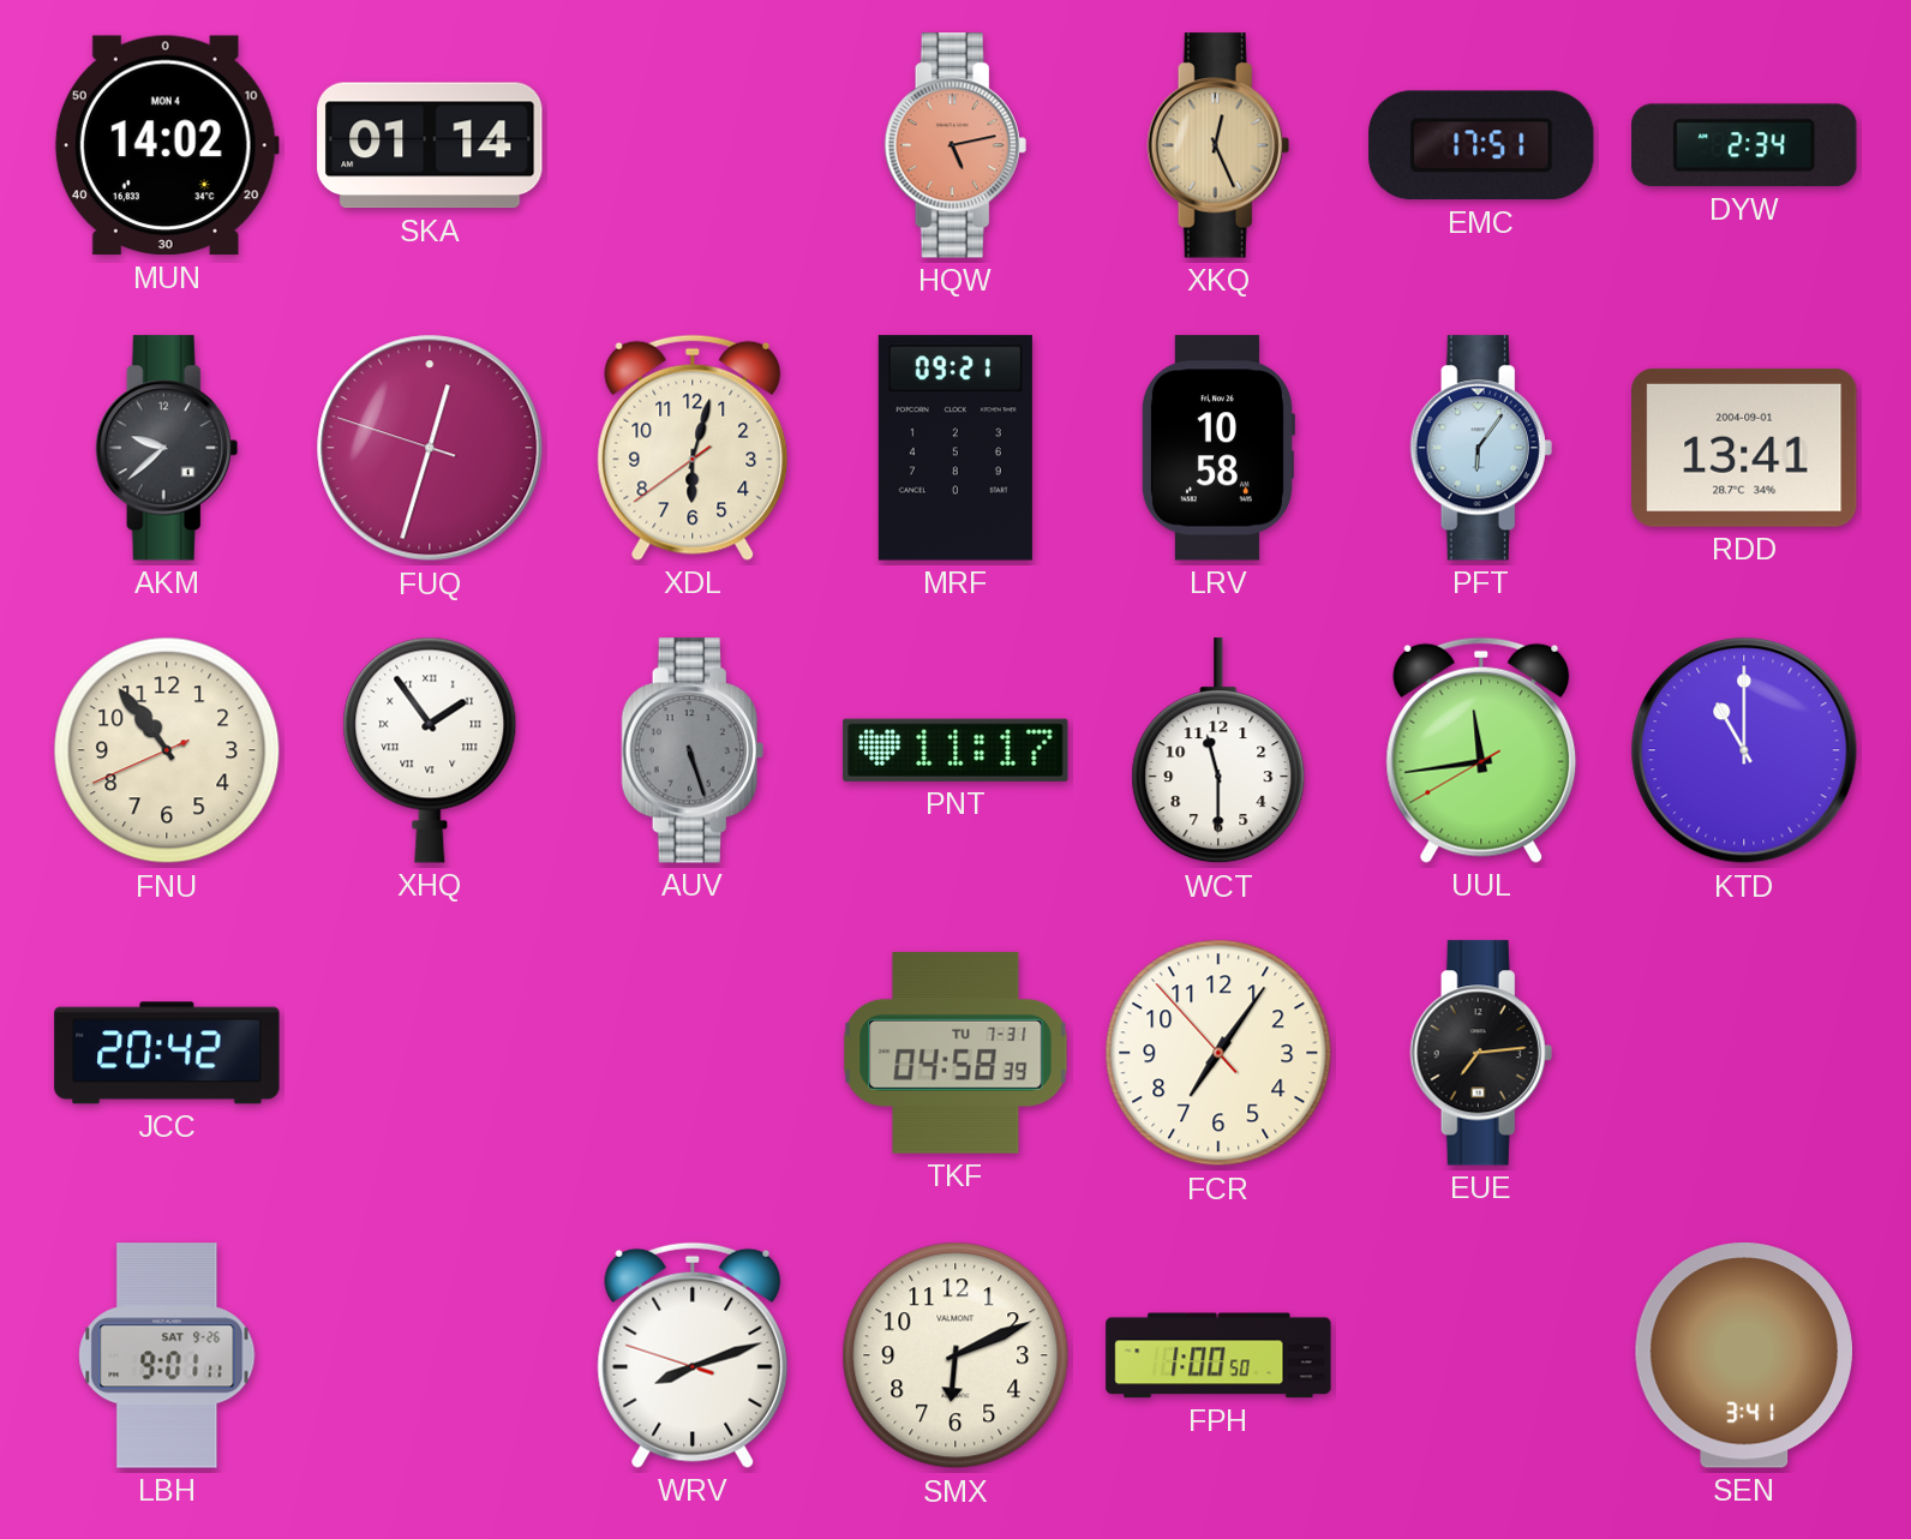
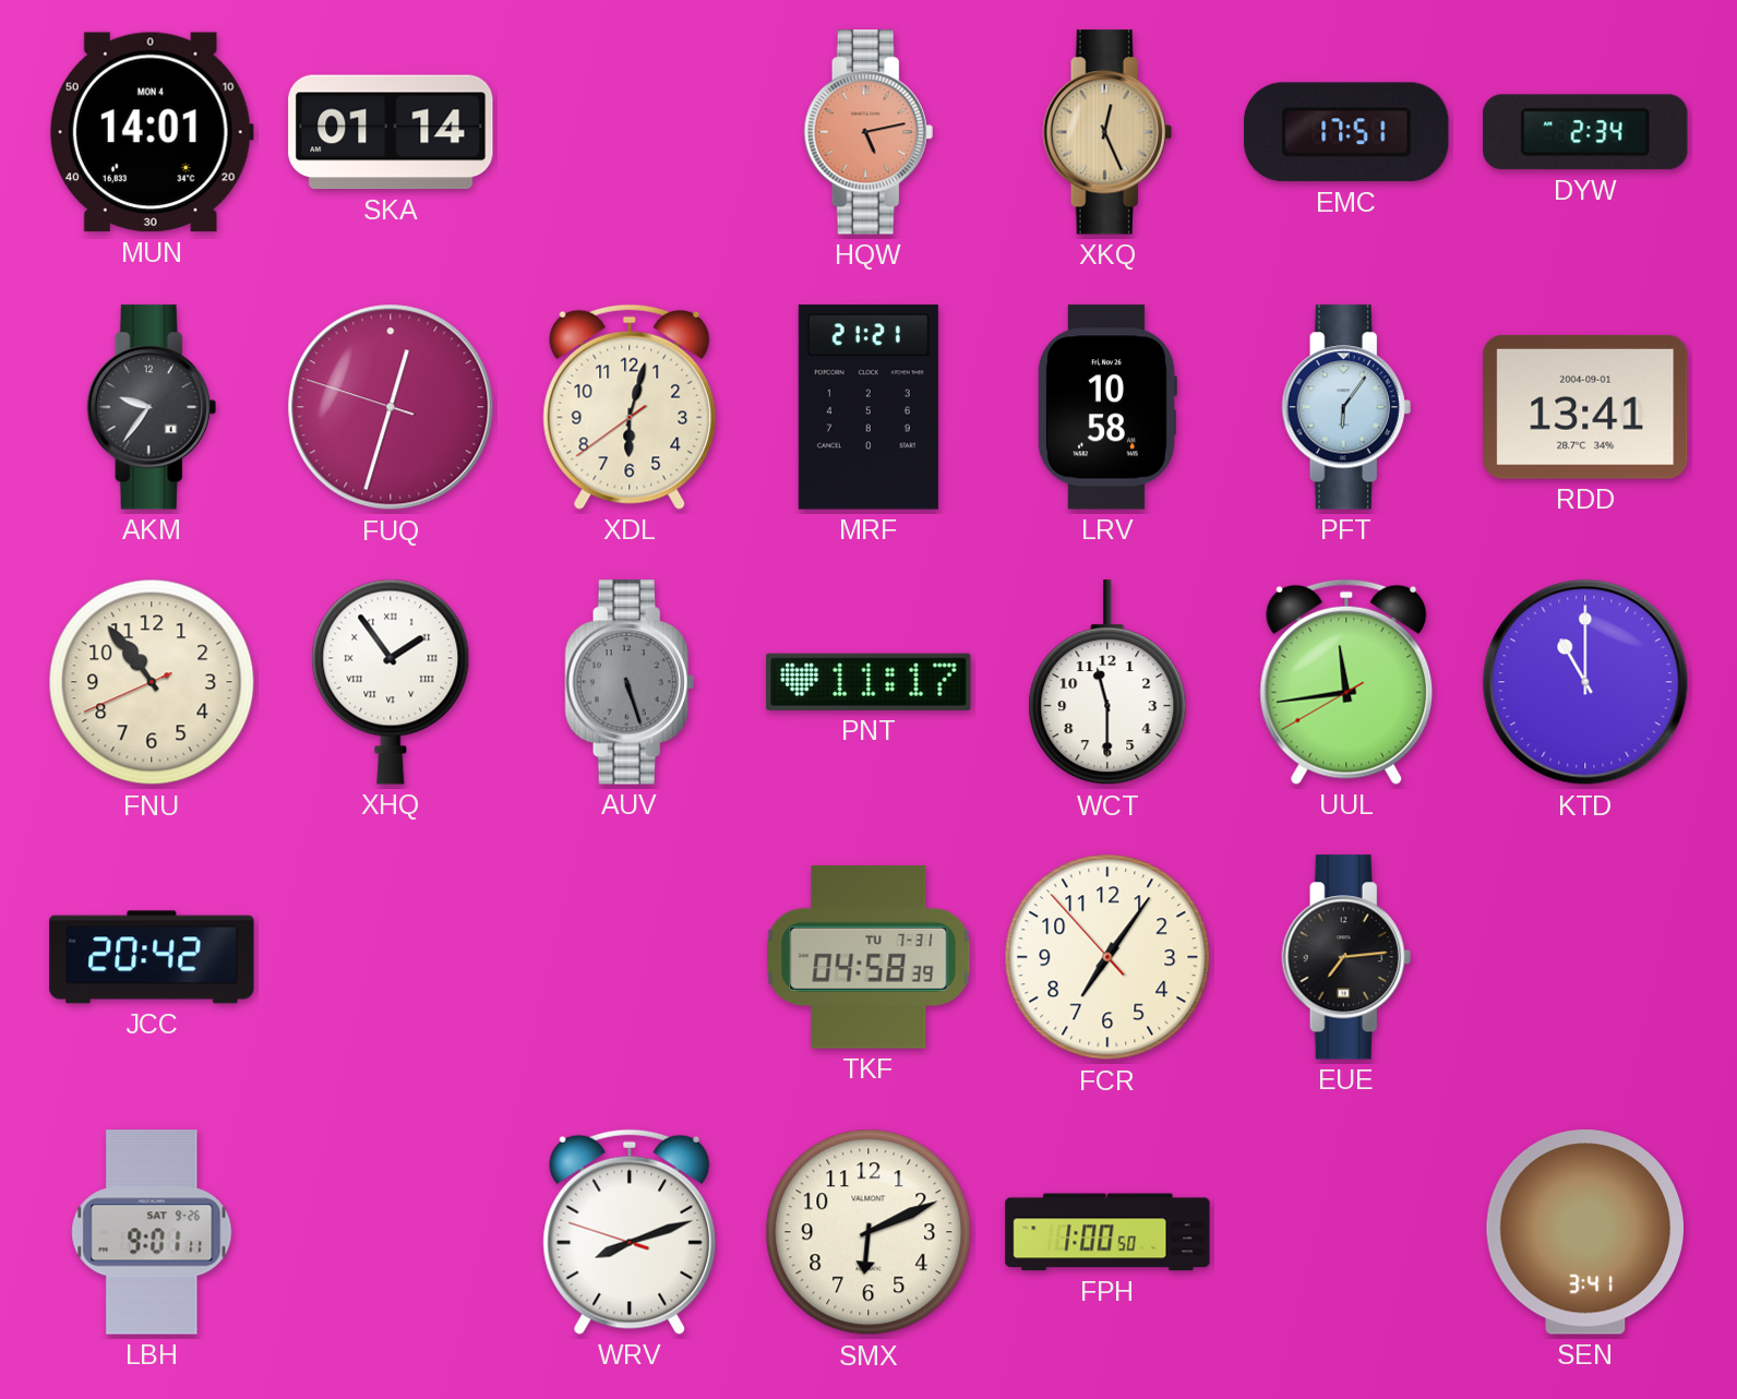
MUN: 14:02 -> 14:01 (152, 132)
AKM: 9:38 -> 9:36 (152, 407)
MRF: 09:21 -> 21:21 (868, 407)
